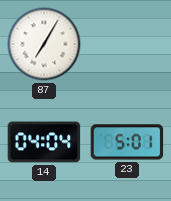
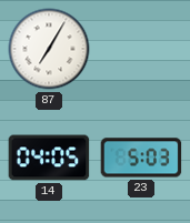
14: 04:04 -> 04:05 (49, 158)
23: 5:01 -> 5:03 (141, 158)
